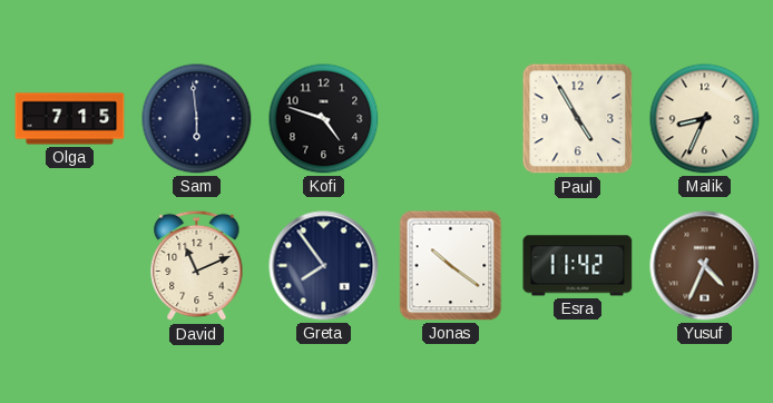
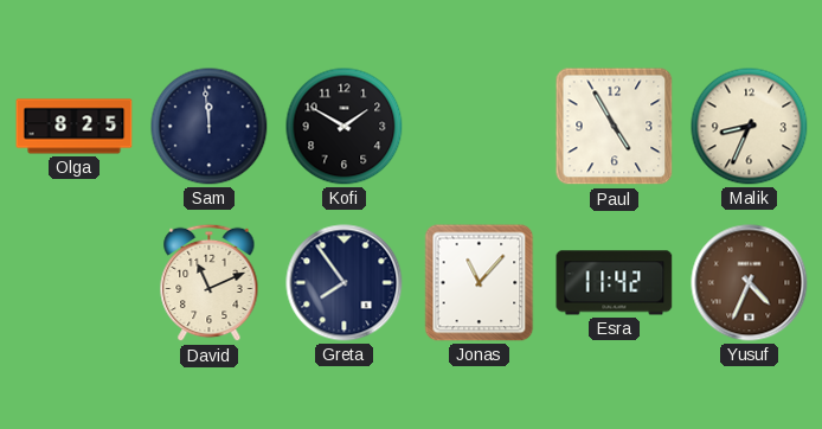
Olga: 7:15 -> 8:25 (75, 127)
Sam: 5:59 -> 11:59 (210, 127)
Kofi: 4:48 -> 1:50 (345, 127)
Jonas: 10:21 -> 11:07 (480, 283)
